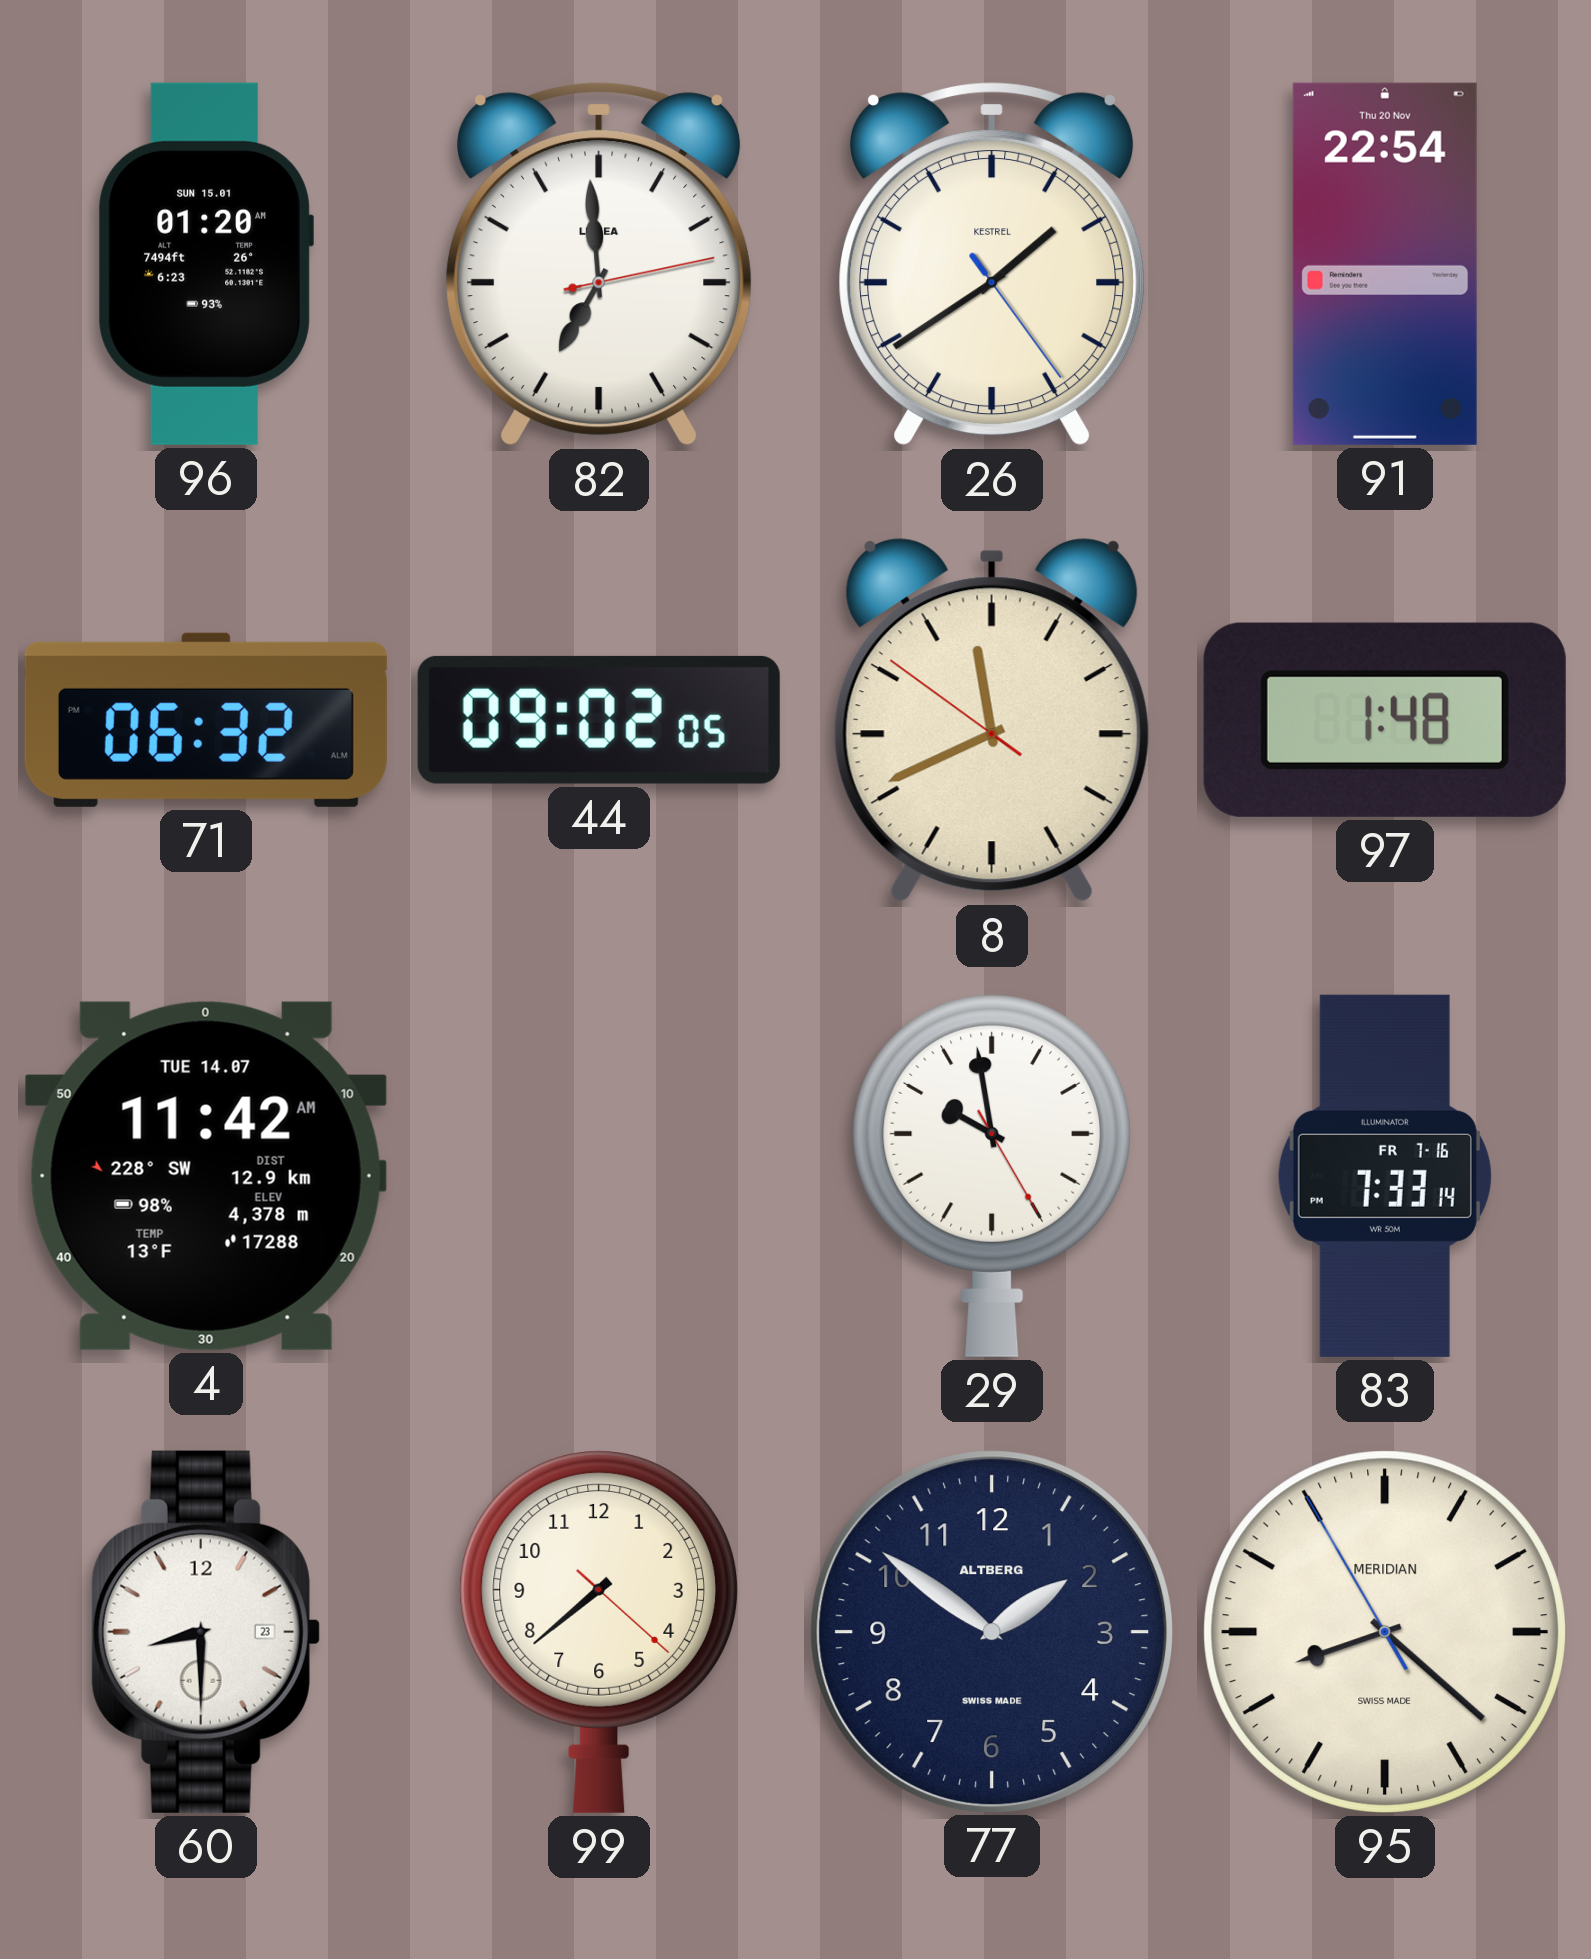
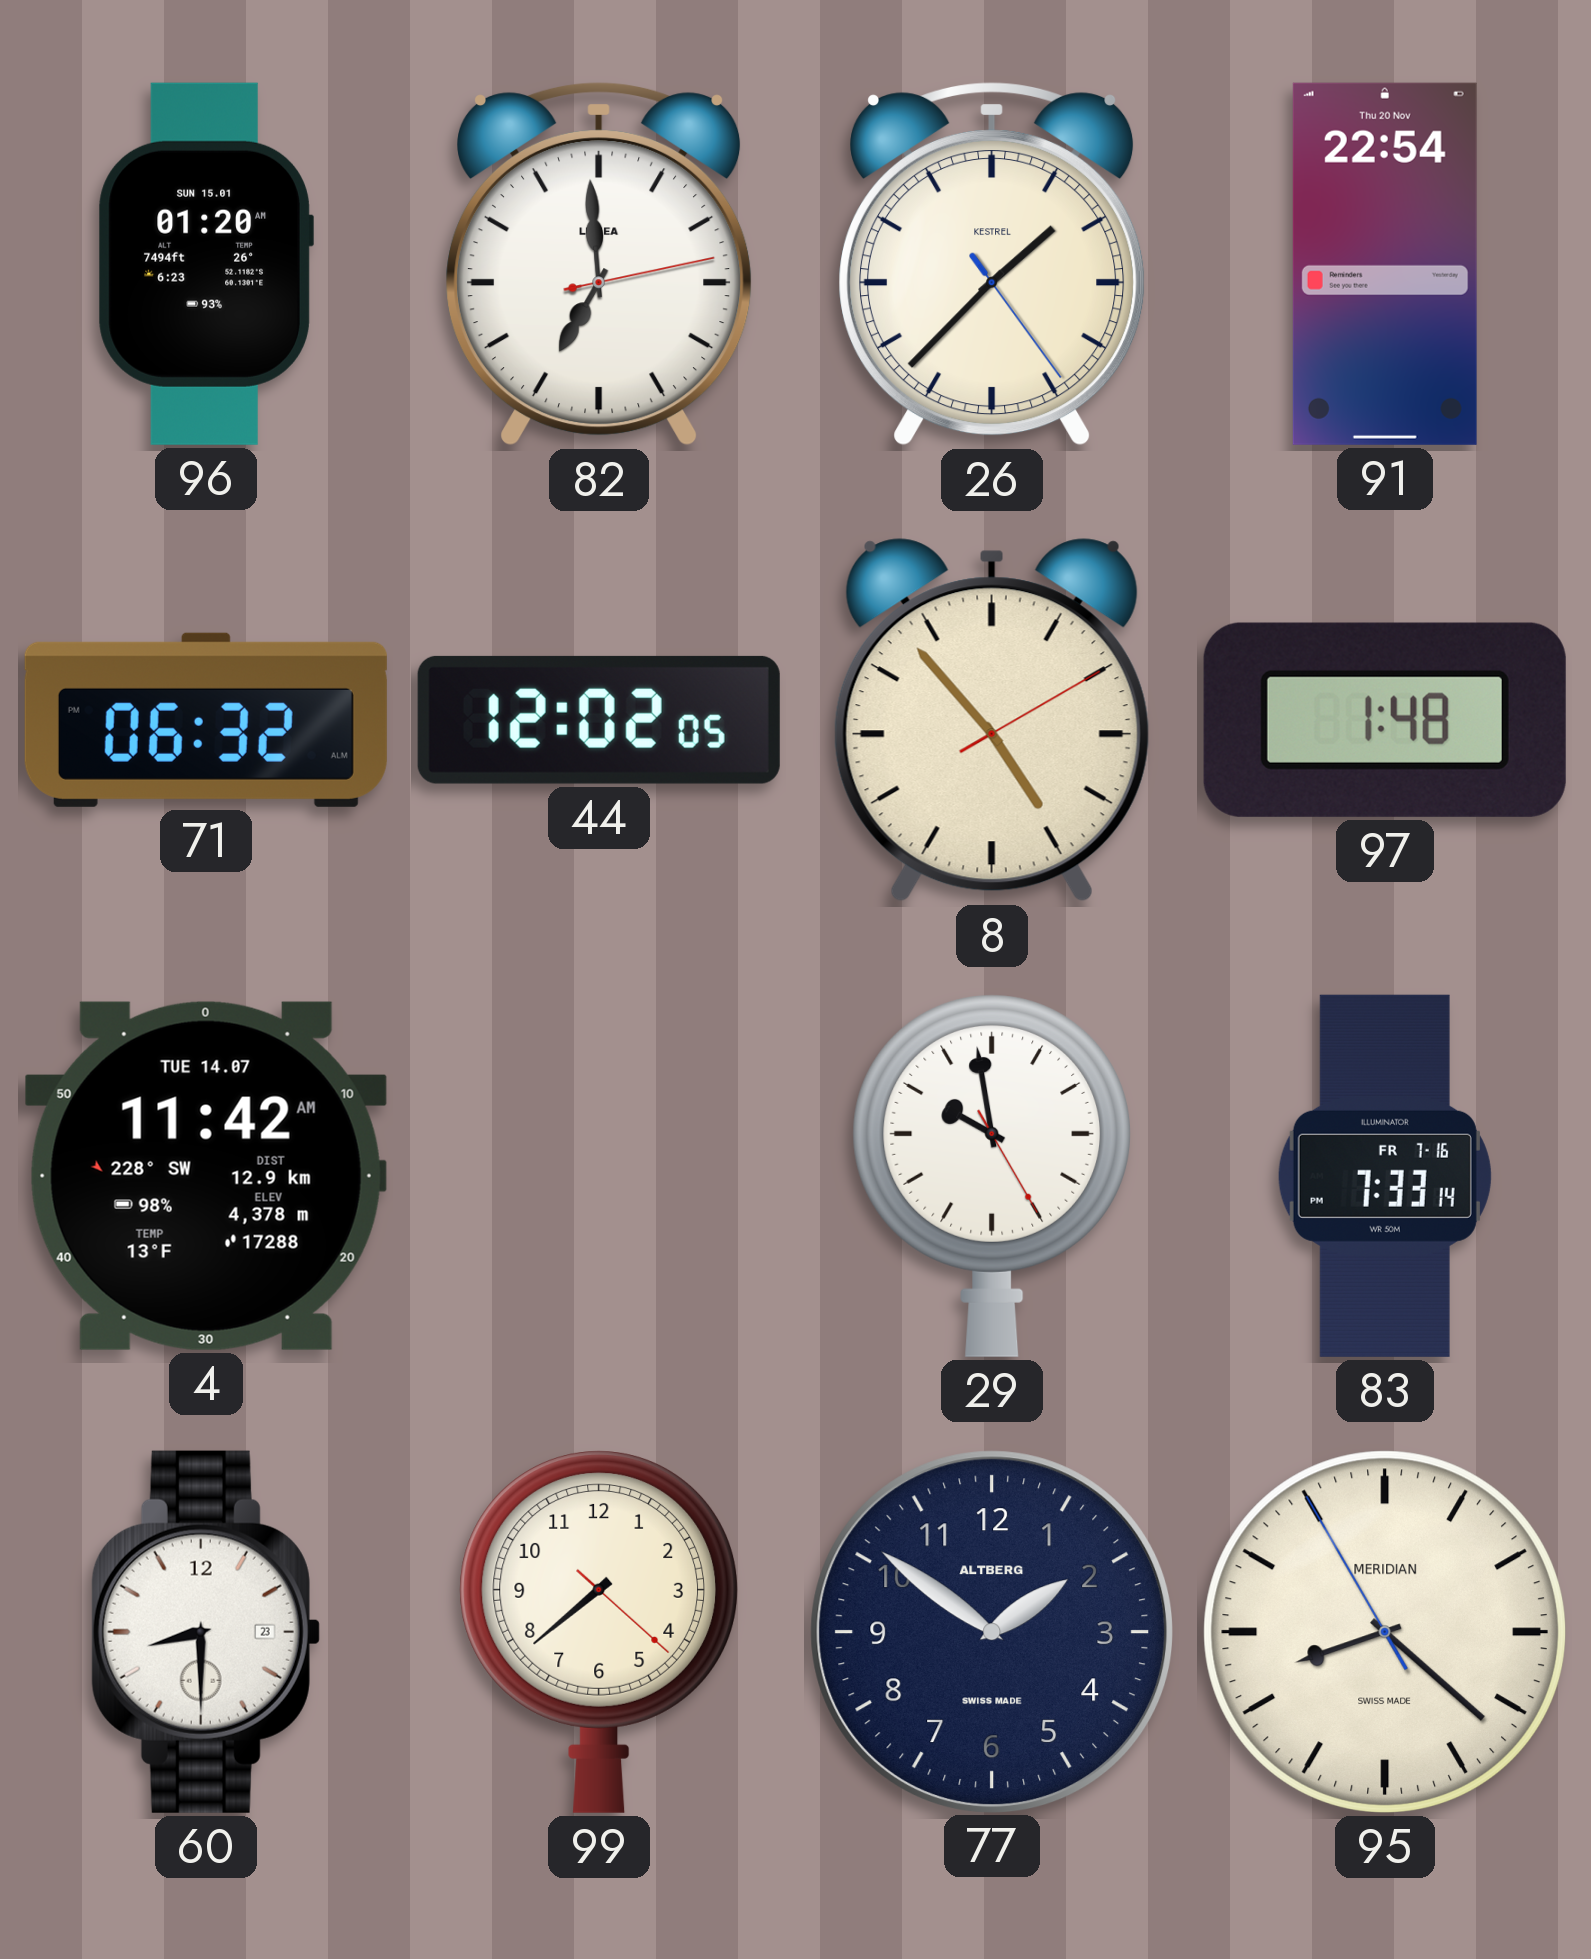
26: 1:39 -> 1:37 (993, 264)
44: 09:02 -> 12:02 (599, 720)
8: 11:40 -> 4:53 (992, 720)
